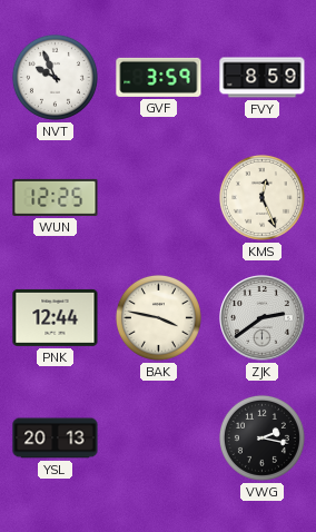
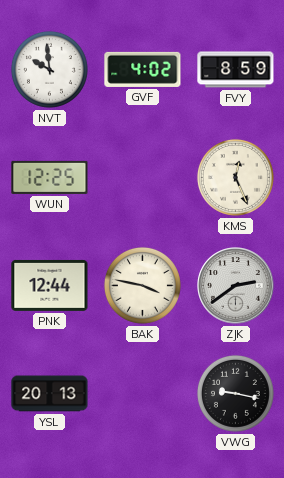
NVT: 9:56 -> 9:59 (49, 69)
GVF: 3:59 -> 4:02 (143, 69)
VWG: 2:17 -> 9:17 (235, 393)
